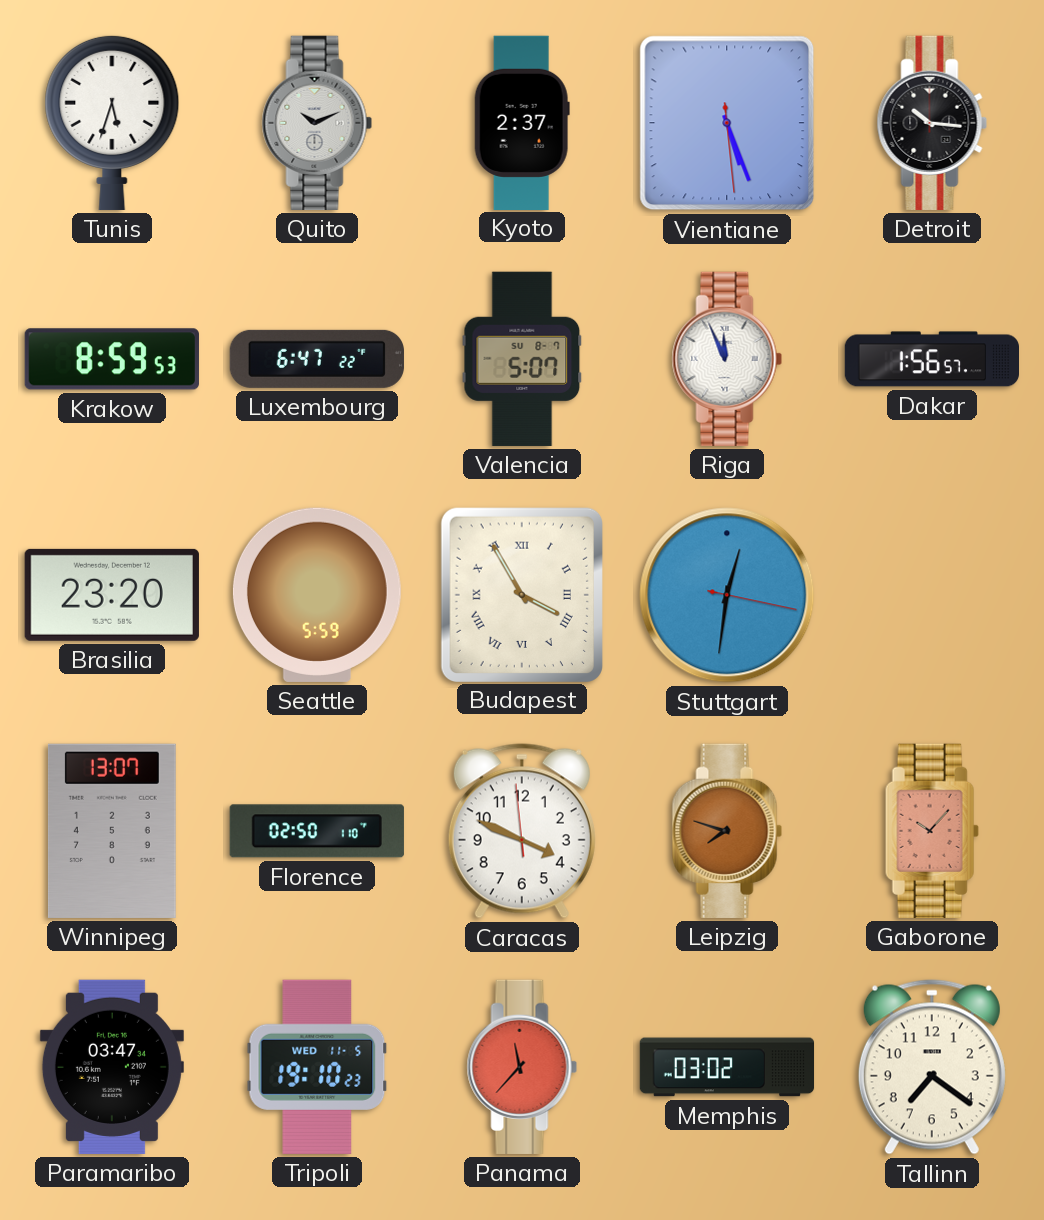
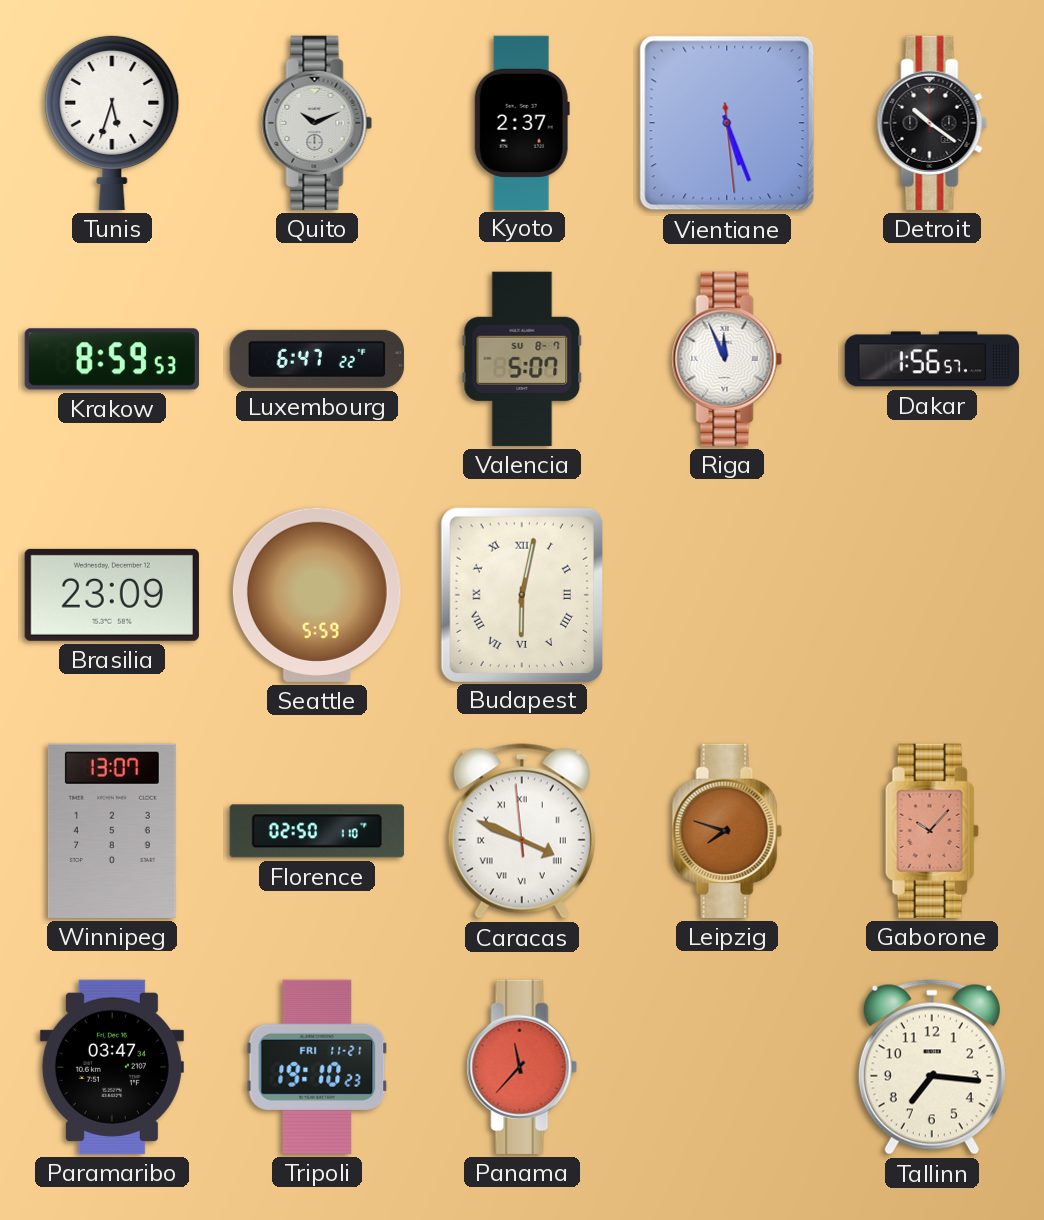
Detroit: 10:16 -> 10:21 (932, 123)
Brasilia: 23:20 -> 23:09 (112, 595)
Budapest: 3:55 -> 6:02 (522, 594)
Stuttgart: 12:31 -> none (727, 595)
Caracas numerals: Arabic -> Roman (522, 831)
Tripoli date: WED 11-5 -> FRI 11-21 (317, 1067)
Memphis: 03:02 -> none (727, 1067)
Tallinn: 7:21 -> 7:16 (932, 1067)
